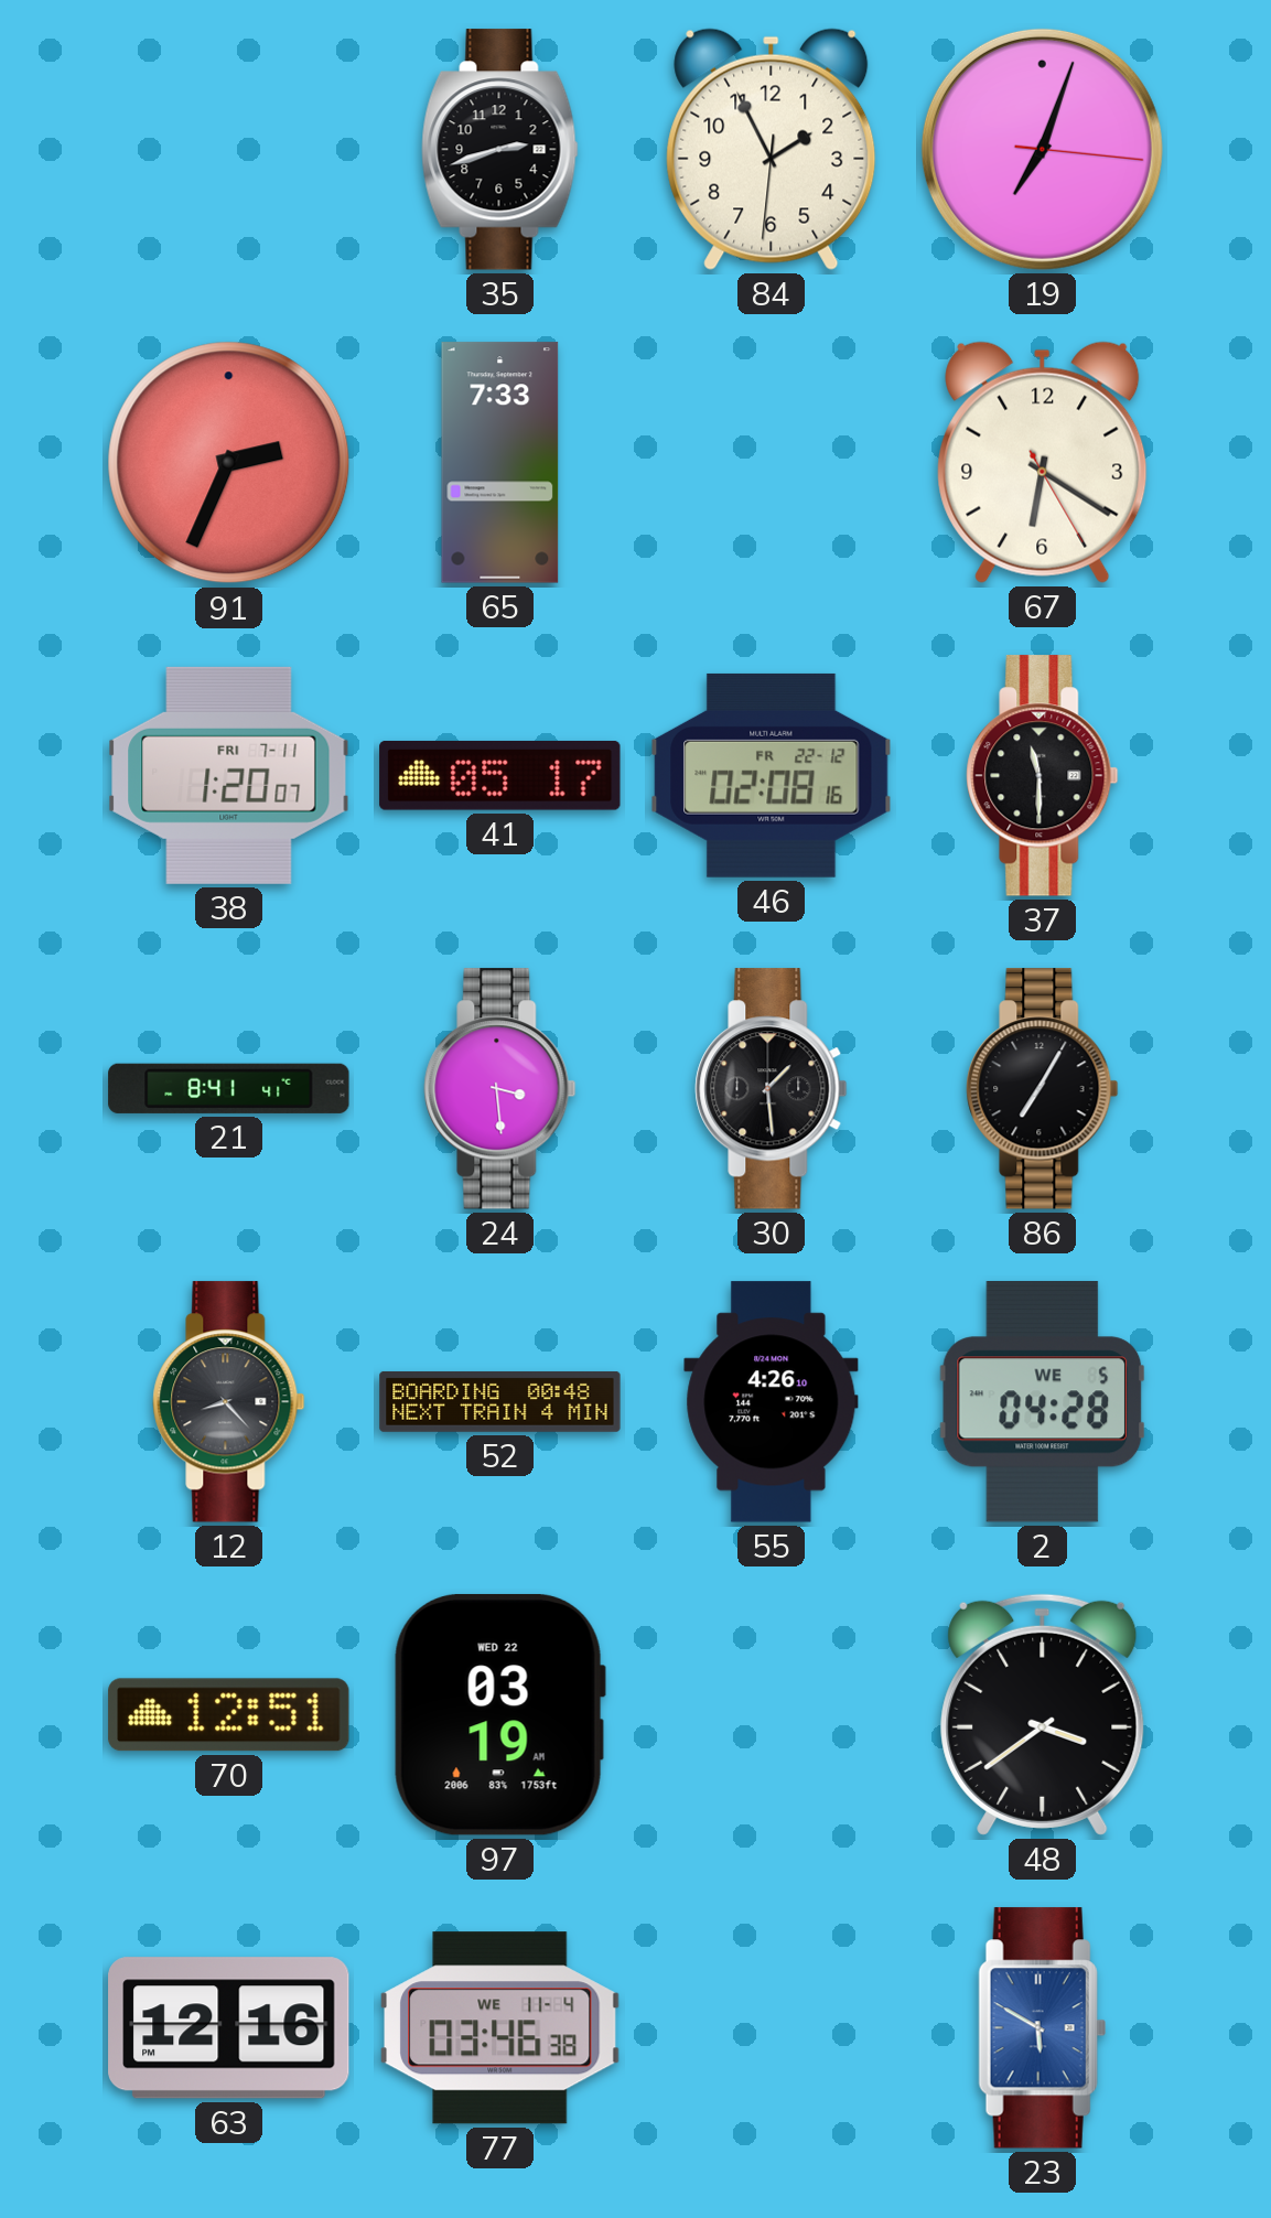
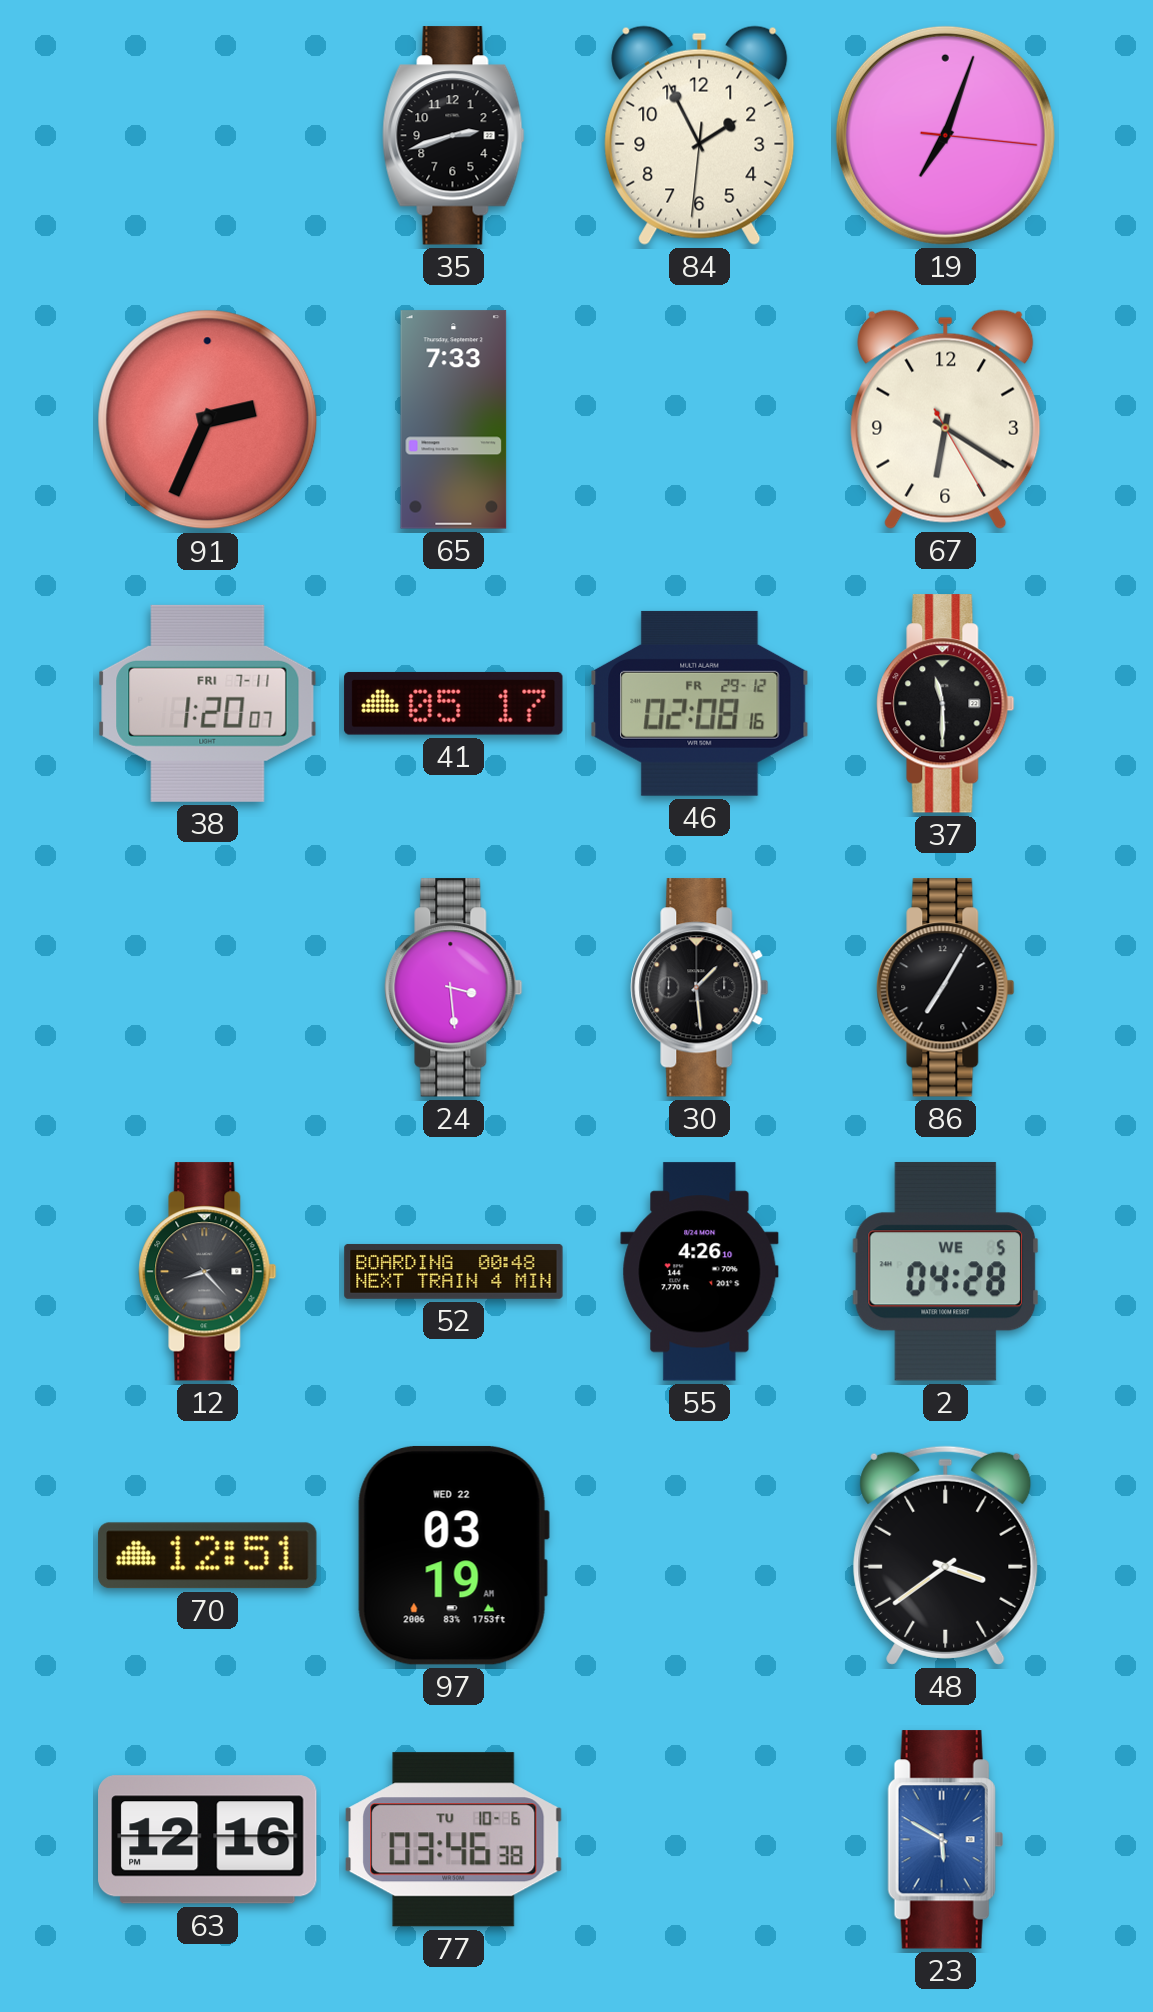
46 date: FR 22-12 -> FR 29-12 (700, 703)
21: 8:41 -> none (229, 1088)
77 date: WE 11-4 -> TU 10-6 (454, 1840)
